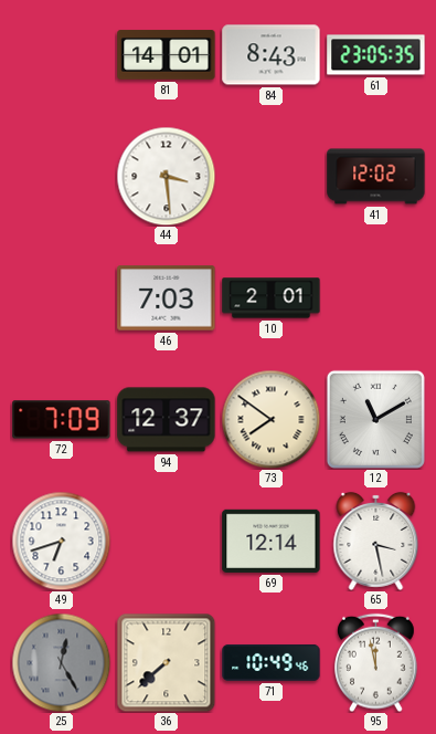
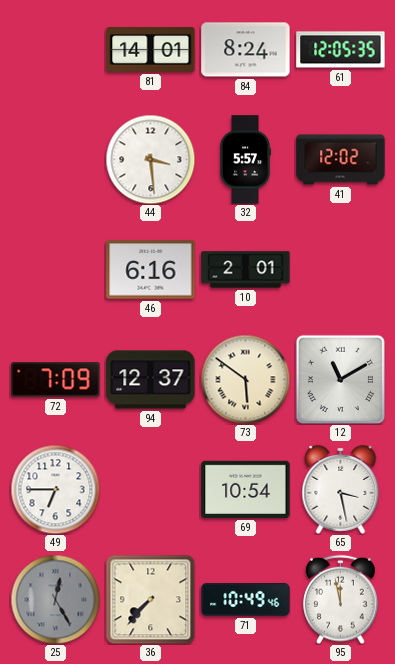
84: 8:43 -> 8:24 (246, 50)
61: 23:05 -> 12:05 (341, 50)
32: none -> 5:57 (246, 160)
46: 7:03 -> 6:16 (151, 270)
73: 7:51 -> 5:51 (245, 379)
49: 6:42 -> 6:45 (55, 489)
69: 12:14 -> 10:54 (246, 489)
36: 7:38 -> 7:37 (150, 599)
